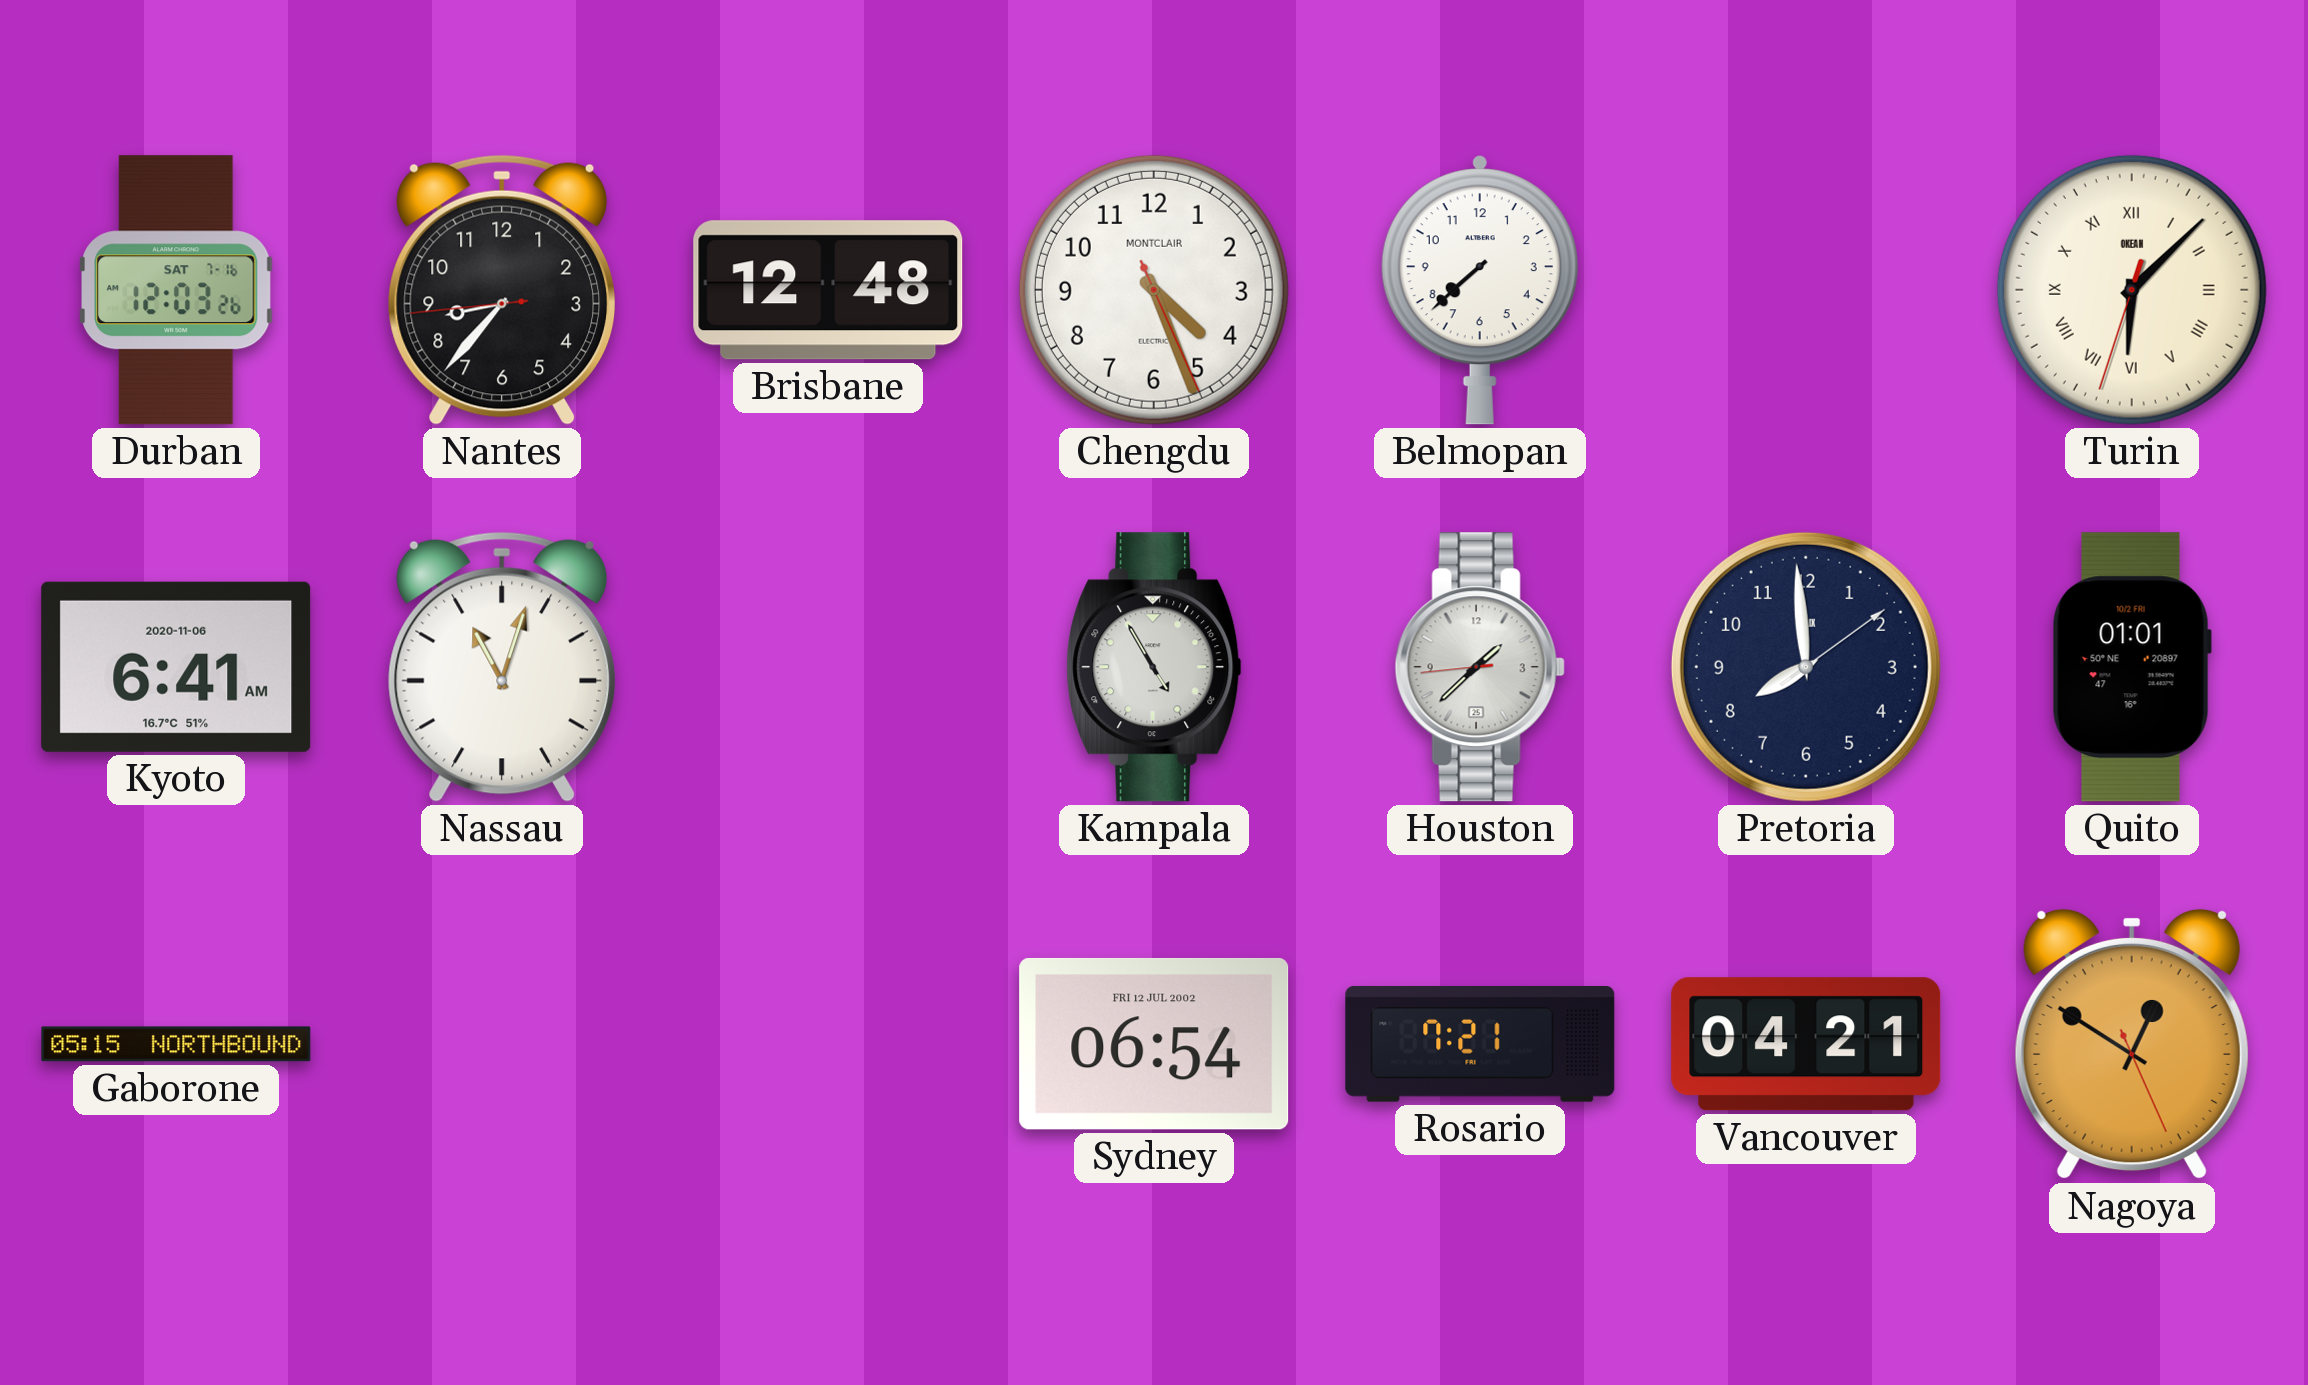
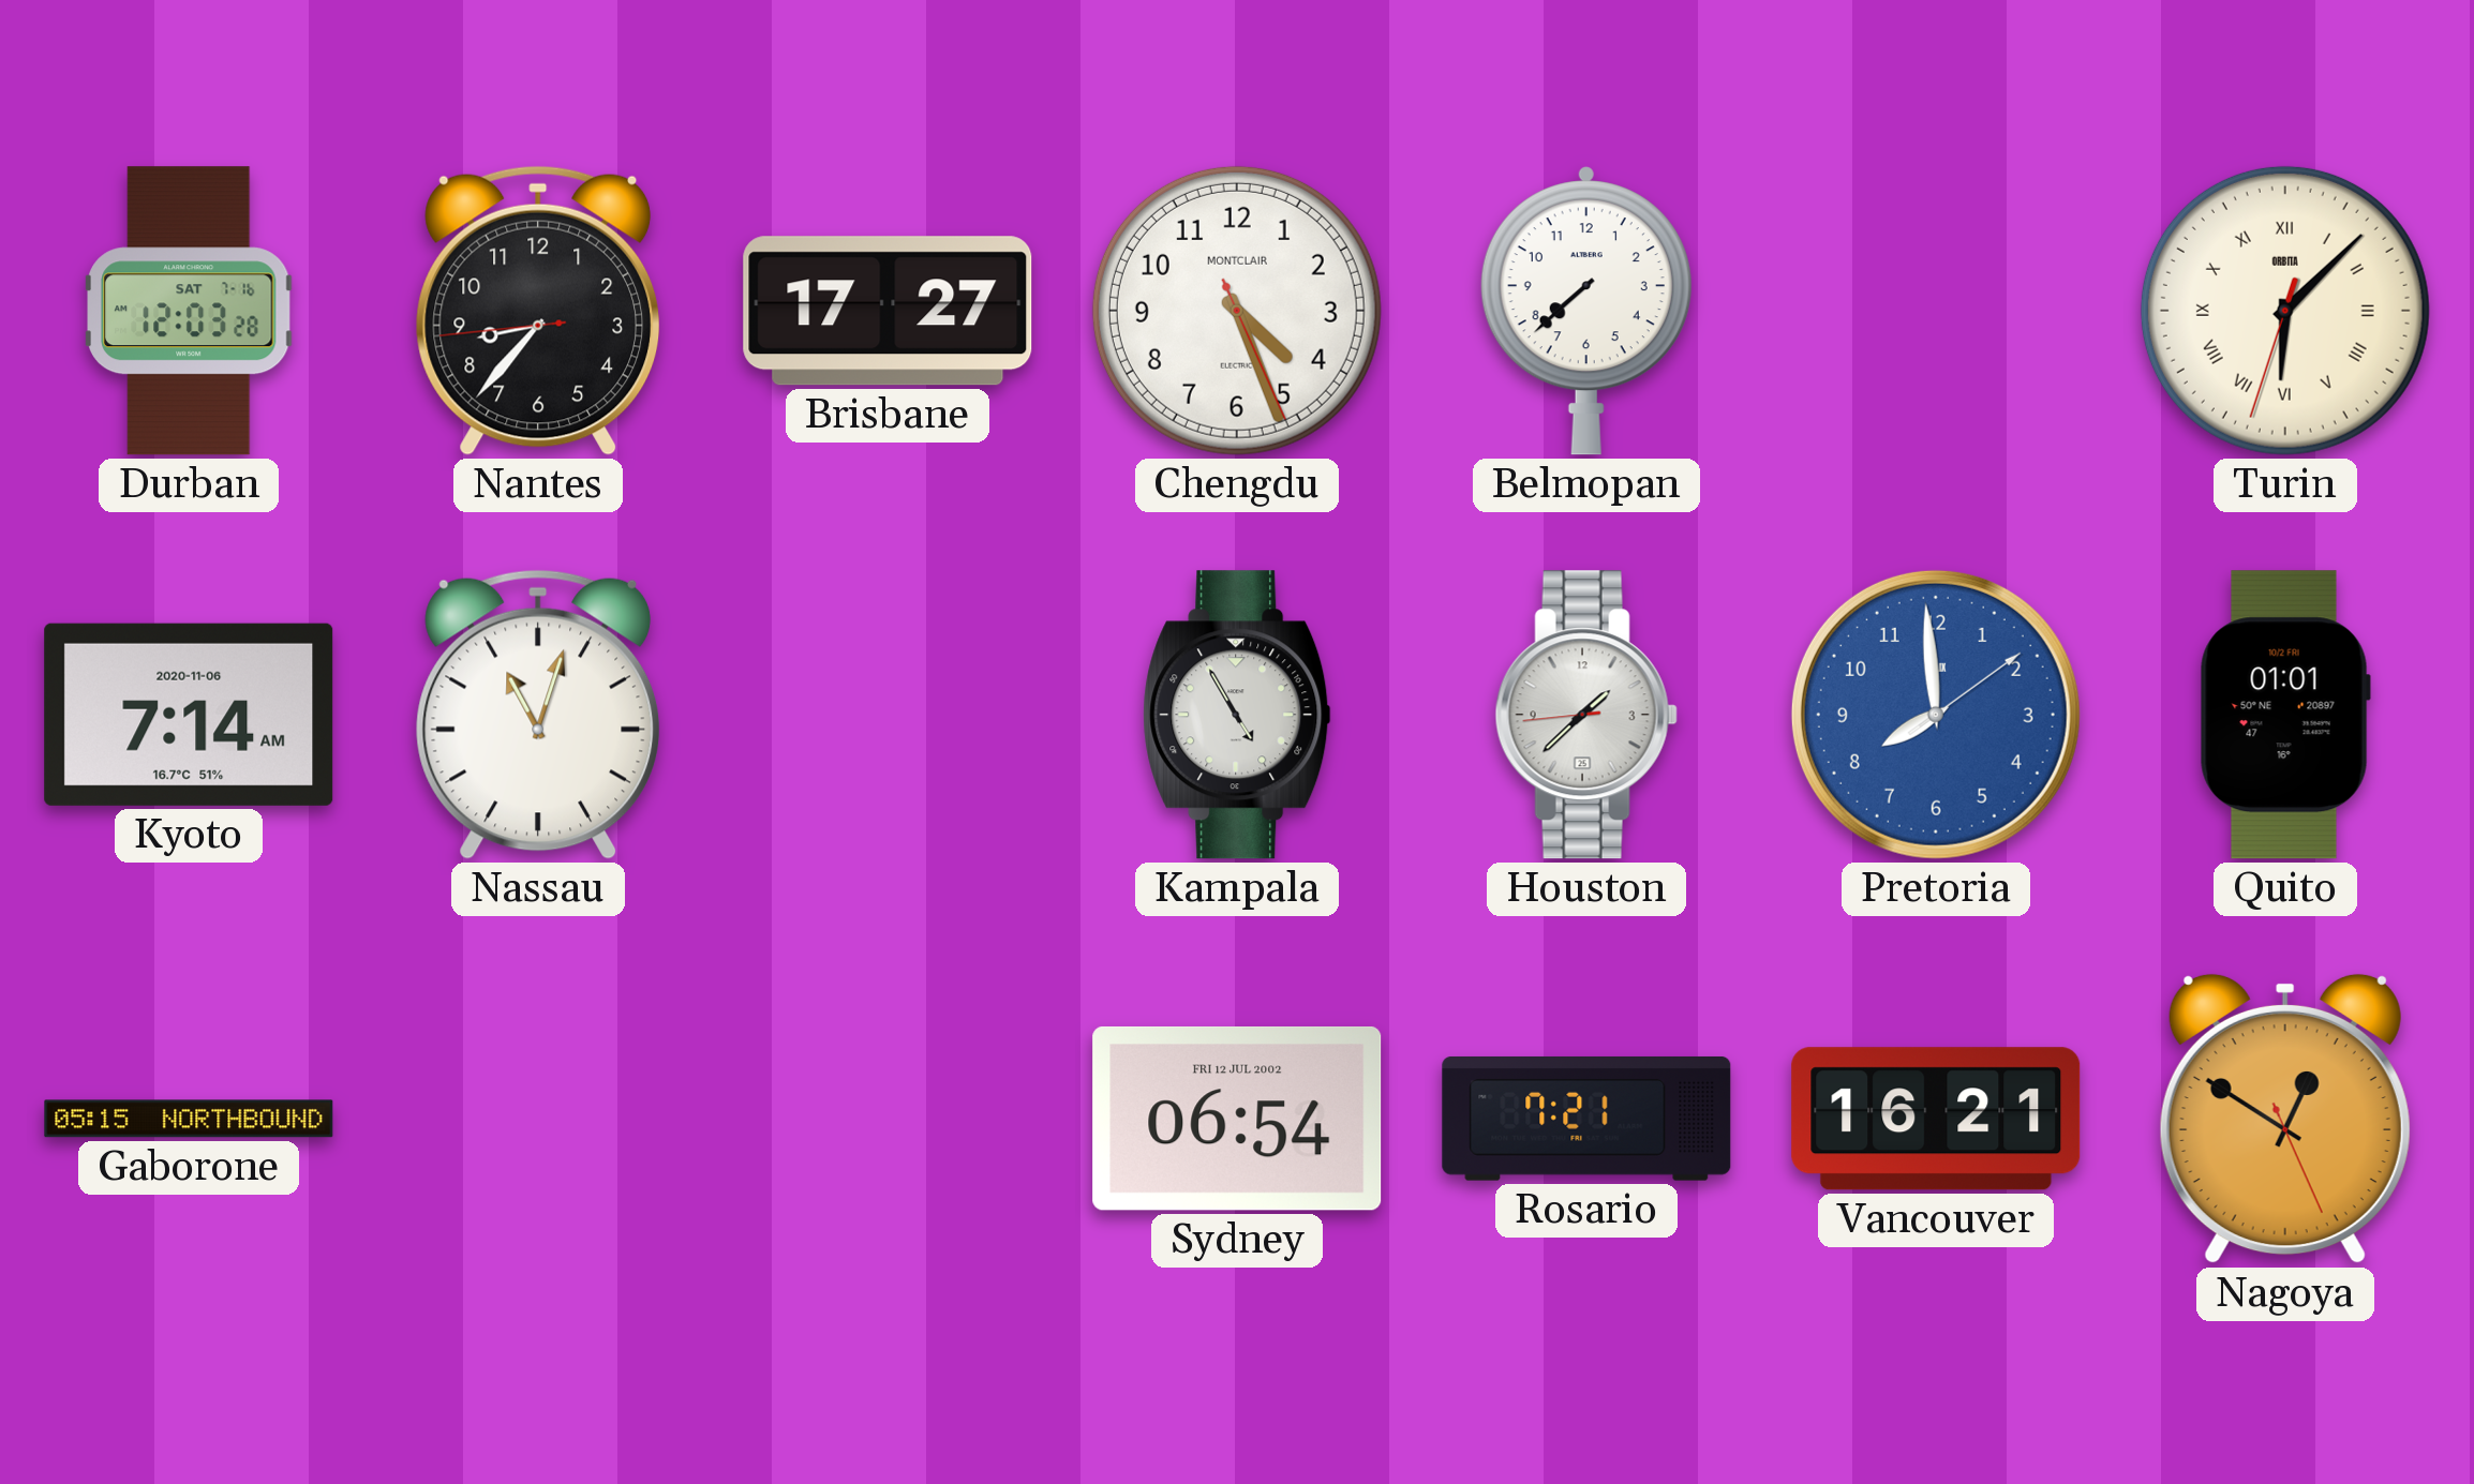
Durban: 12:03:26 -> 12:03:28 (189, 311)
Brisbane: 12:48 -> 17:27 (888, 311)
Turin brand: OKEAN -> ORBITA (2285, 311)
Kyoto: 6:41 -> 7:14 (189, 715)
Pretoria dial: navy -> blue (1936, 715)
Vancouver: 04:21 -> 16:21 (1936, 1119)
